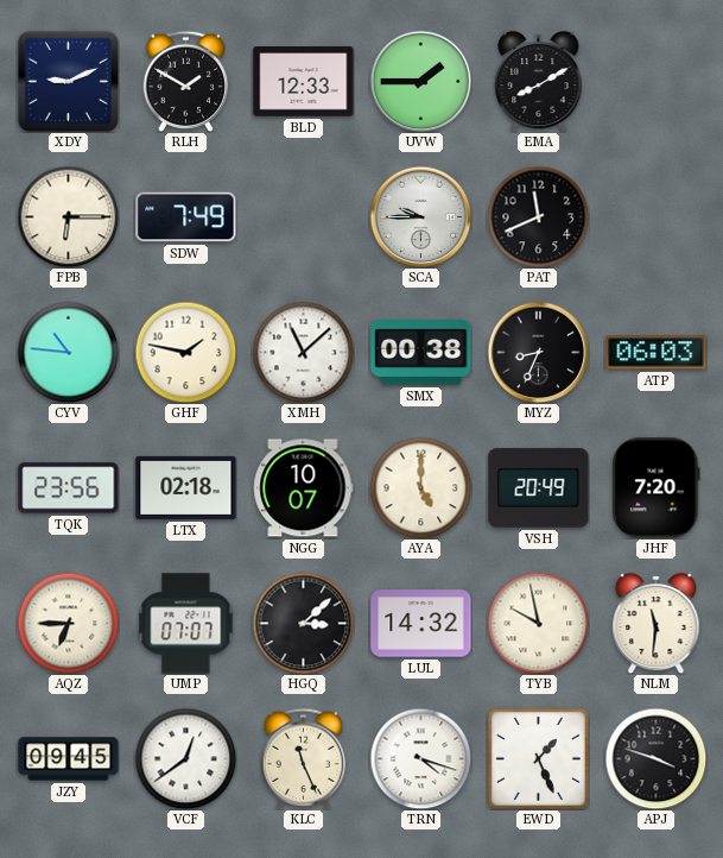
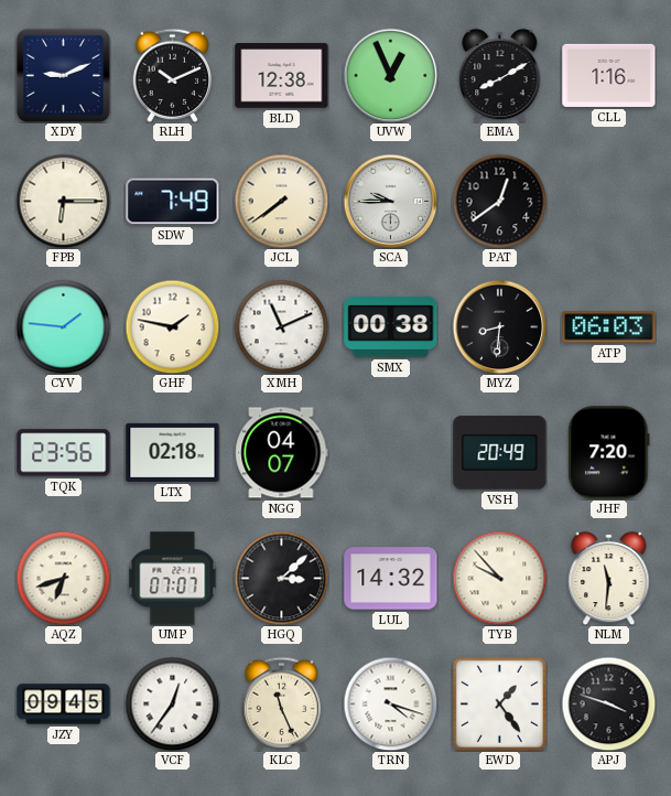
RLH: 1:50 -> 10:11 (173, 75)
BLD: 12:33 -> 12:38 (282, 76)
UVW: 1:45 -> 12:56 (390, 75)
CLL: none -> 1:16 (609, 75)
JCL: none -> 7:39 (281, 201)
PAT: 11:41 -> 12:39 (499, 201)
CYV: 10:46 -> 1:46 (63, 326)
XMH: 11:08 -> 11:11 (281, 326)
MYZ: 8:34 -> 8:31 (499, 326)
NGG: 10:07 -> 04:07 (282, 453)
AYA: 5:00 -> none (420, 487)
AQZ: 6:45 -> 6:42 (63, 578)
TYB: 9:58 -> 9:53 (499, 578)
VCF: 12:39 -> 12:36 (172, 703)
EWD: 1:26 -> 1:24 (499, 703)
